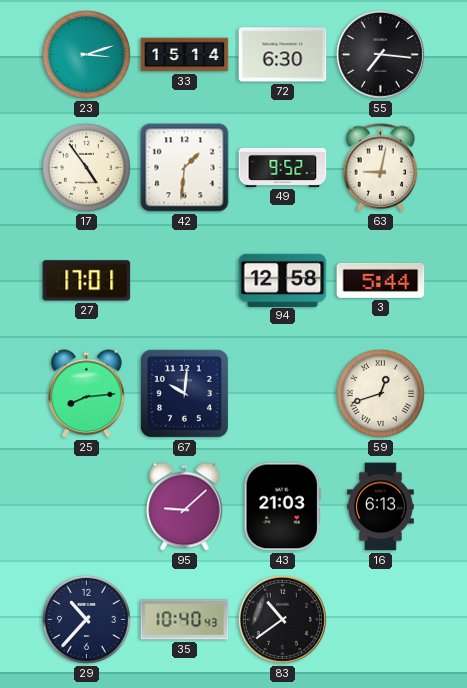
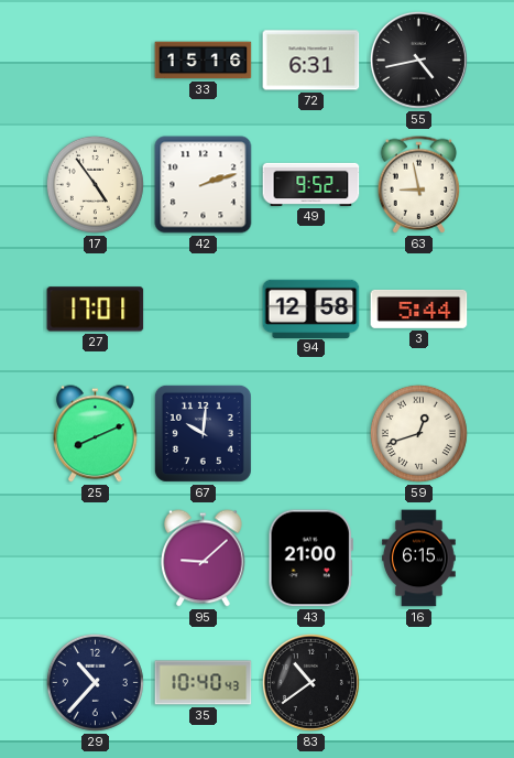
23: 3:12 -> none (86, 54)
33: 15:14 -> 15:16 (204, 61)
72: 6:30 -> 6:31 (311, 61)
55: 7:16 -> 4:43 (418, 59)
42: 1:31 -> 2:12 (204, 185)
63: 9:02 -> 8:58 (419, 185)
25: 8:14 -> 8:11 (96, 434)
43: 21:03 -> 21:00 (310, 559)
16: 6:13 -> 6:15 (419, 559)
